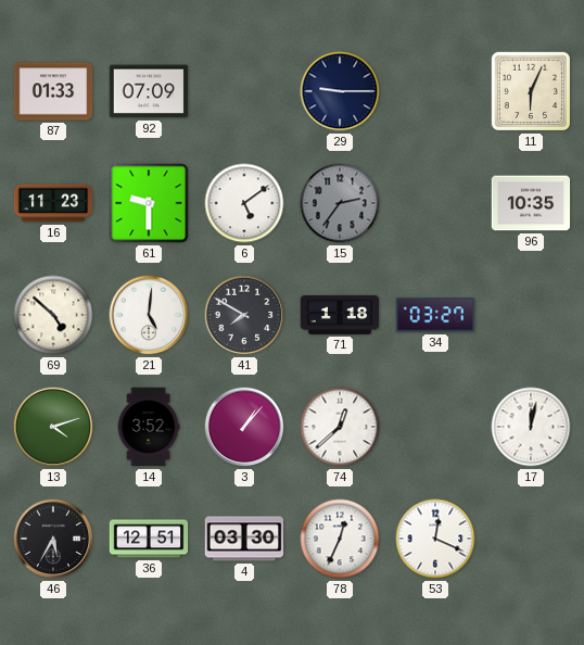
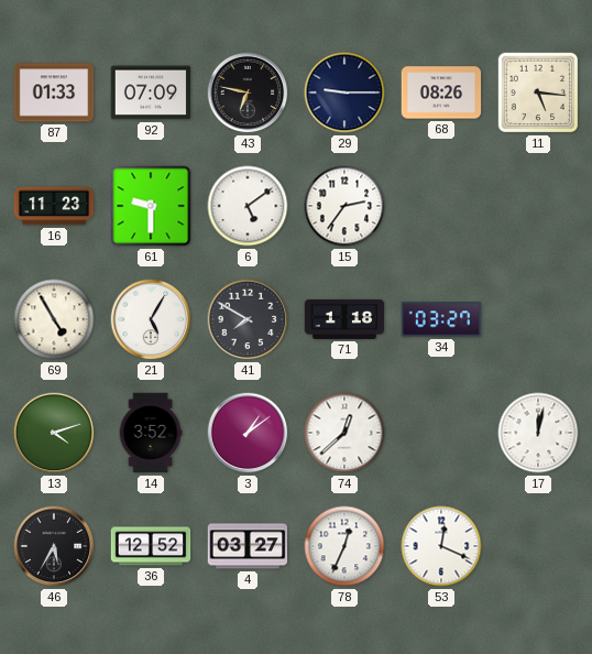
43: none -> 6:47 (248, 92)
68: none -> 08:26 (441, 92)
11: 6:04 -> 5:16 (538, 92)
15 dial: grey -> white (344, 206)
96: 10:35 -> none (531, 203)
69: 4:52 -> 4:55 (54, 319)
21: 5:01 -> 5:05 (151, 319)
3: 1:07 -> 1:09 (248, 433)
36: 12:51 -> 12:52 (151, 546)
4: 03:30 -> 03:27 (248, 546)
